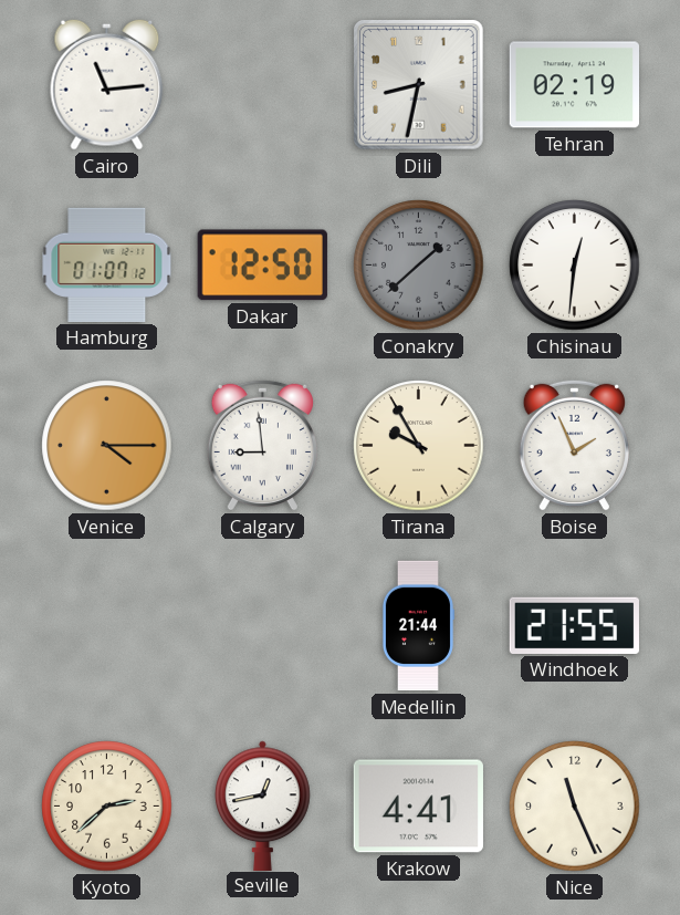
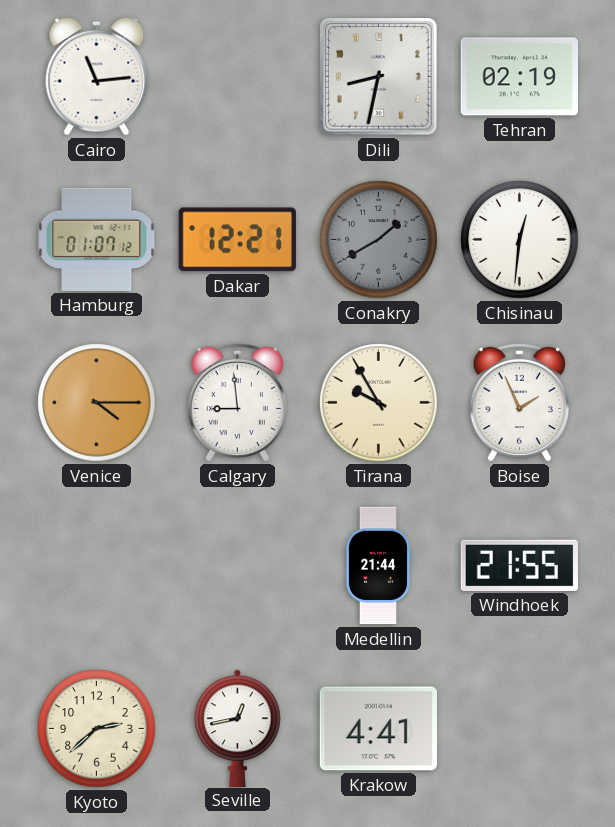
Dakar: 12:50 -> 12:21 (237, 240)
Conakry: 1:38 -> 1:40 (379, 240)
Nice: 11:26 -> none (575, 807)
